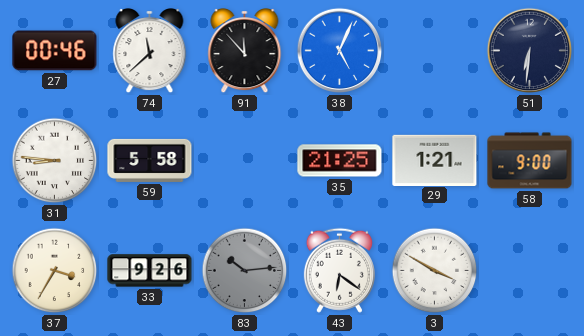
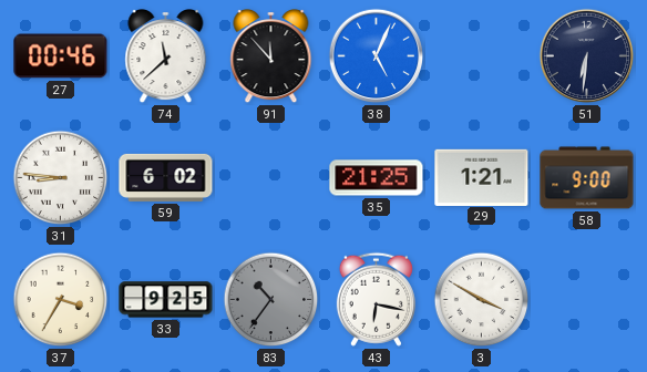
59: 5:58 -> 6:02 (166, 177)
33: 9:26 -> 9:25 (166, 300)
83: 10:14 -> 10:36 (271, 300)
43: 6:21 -> 6:17 (376, 299)
